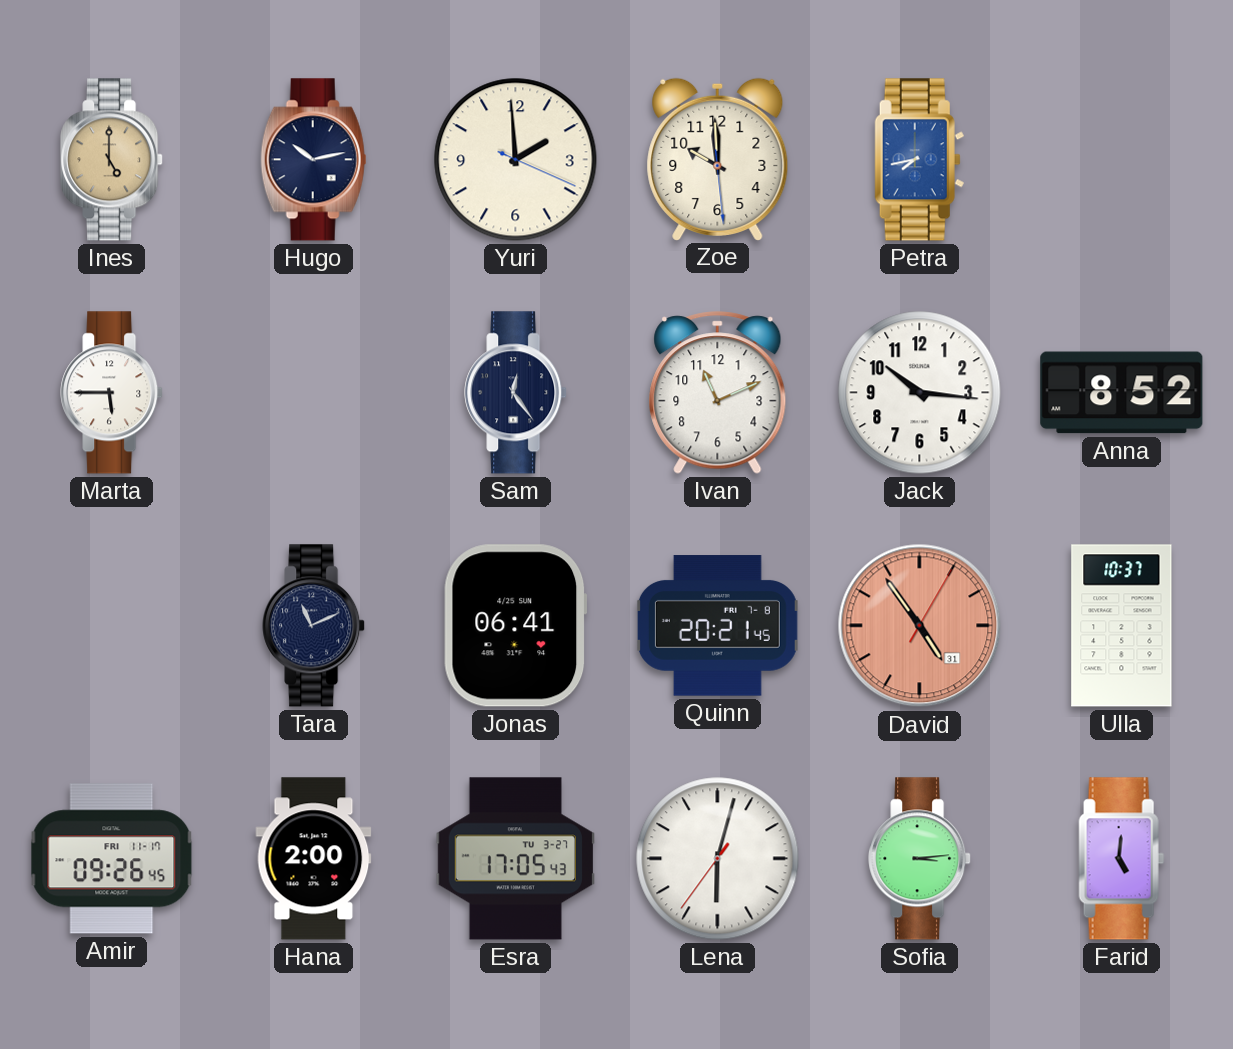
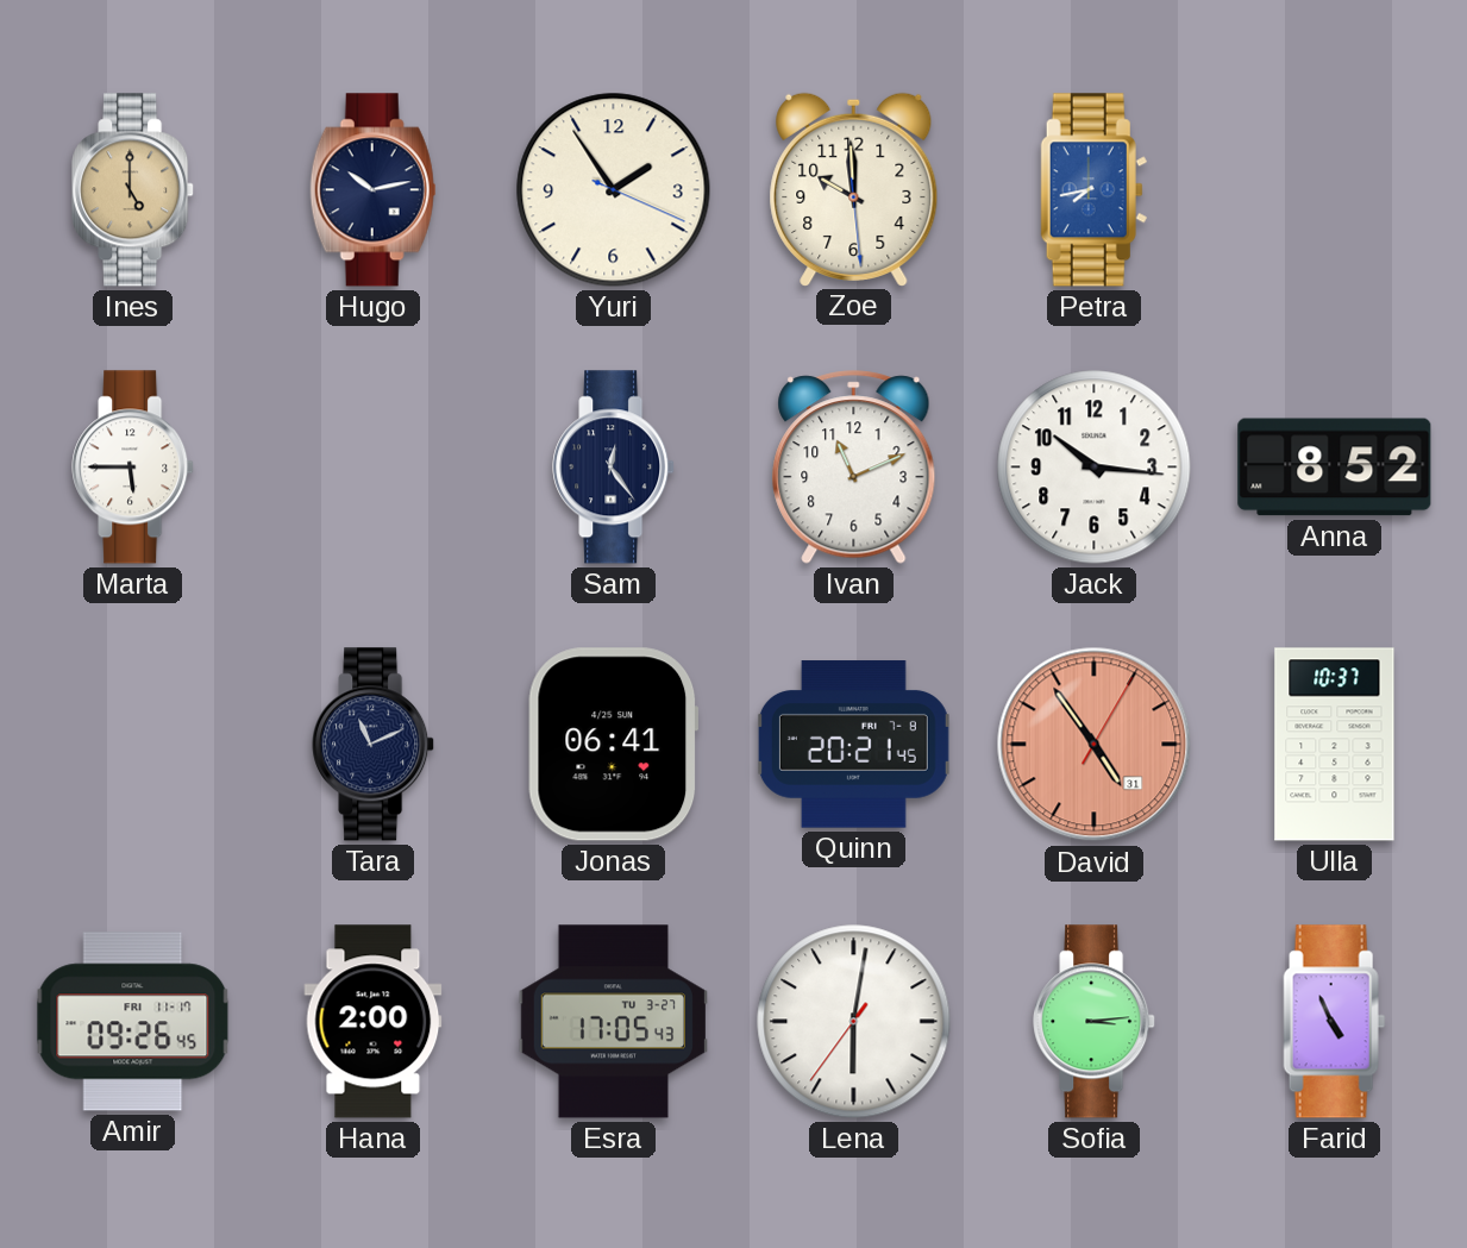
Yuri: 1:59 -> 1:54 (614, 190)
Lena: 6:02 -> 6:01 (854, 1022)
Farid: 5:01 -> 4:56 (1335, 1022)
